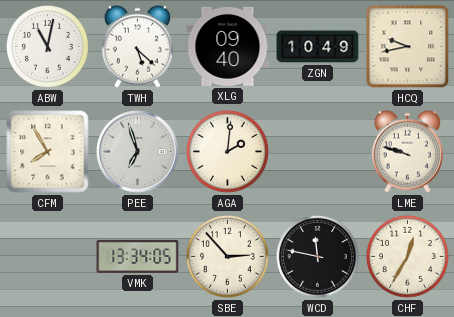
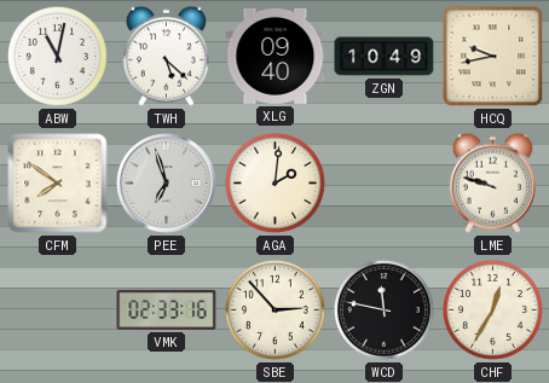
CFM: 7:55 -> 7:51 (58, 184)
VMK: 13:34 -> 02:33 (167, 309)
